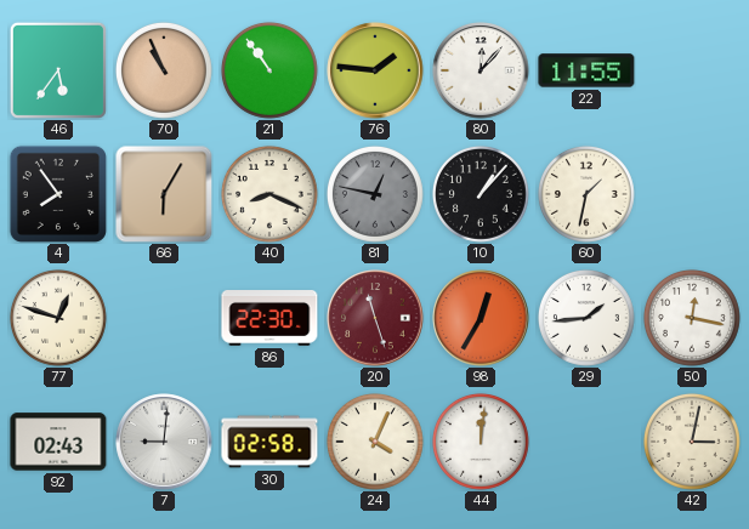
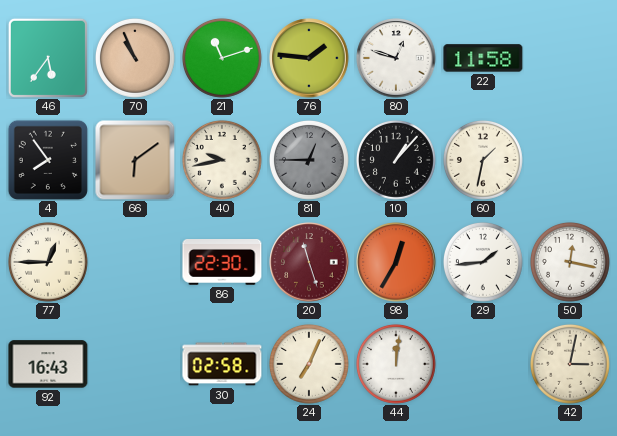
21: 10:54 -> 11:12 (222, 58)
80: 12:07 -> 12:48 (396, 58)
22: 11:55 -> 11:58 (483, 58)
66: 6:05 -> 6:09 (135, 160)
40: 8:19 -> 9:43 (222, 160)
81: 12:47 -> 12:45 (309, 160)
77: 12:48 -> 12:45 (48, 262)
92: 02:43 -> 16:43 (48, 364)
7: 9:01 -> none (164, 442)
24: 4:04 -> 7:04 (309, 364)
